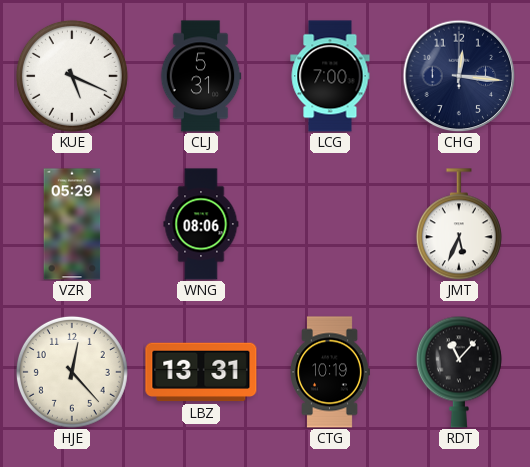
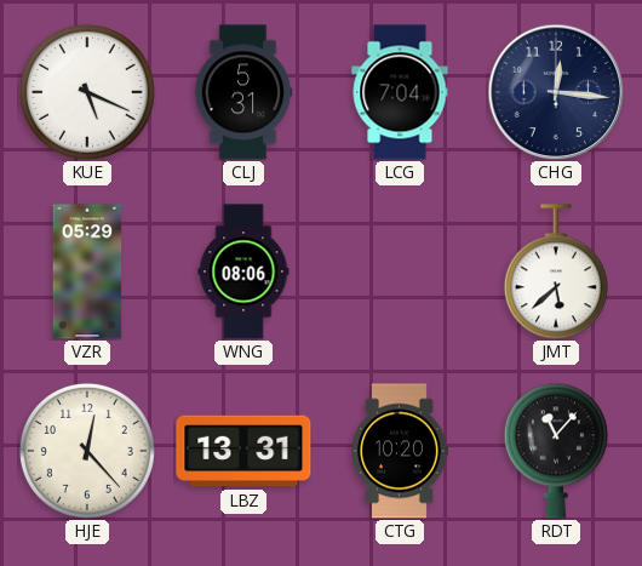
LCG: 7:00 -> 7:04 (400, 92)
JMT: 5:34 -> 5:38 (556, 271)
CTG: 10:19 -> 10:20 (400, 451)
